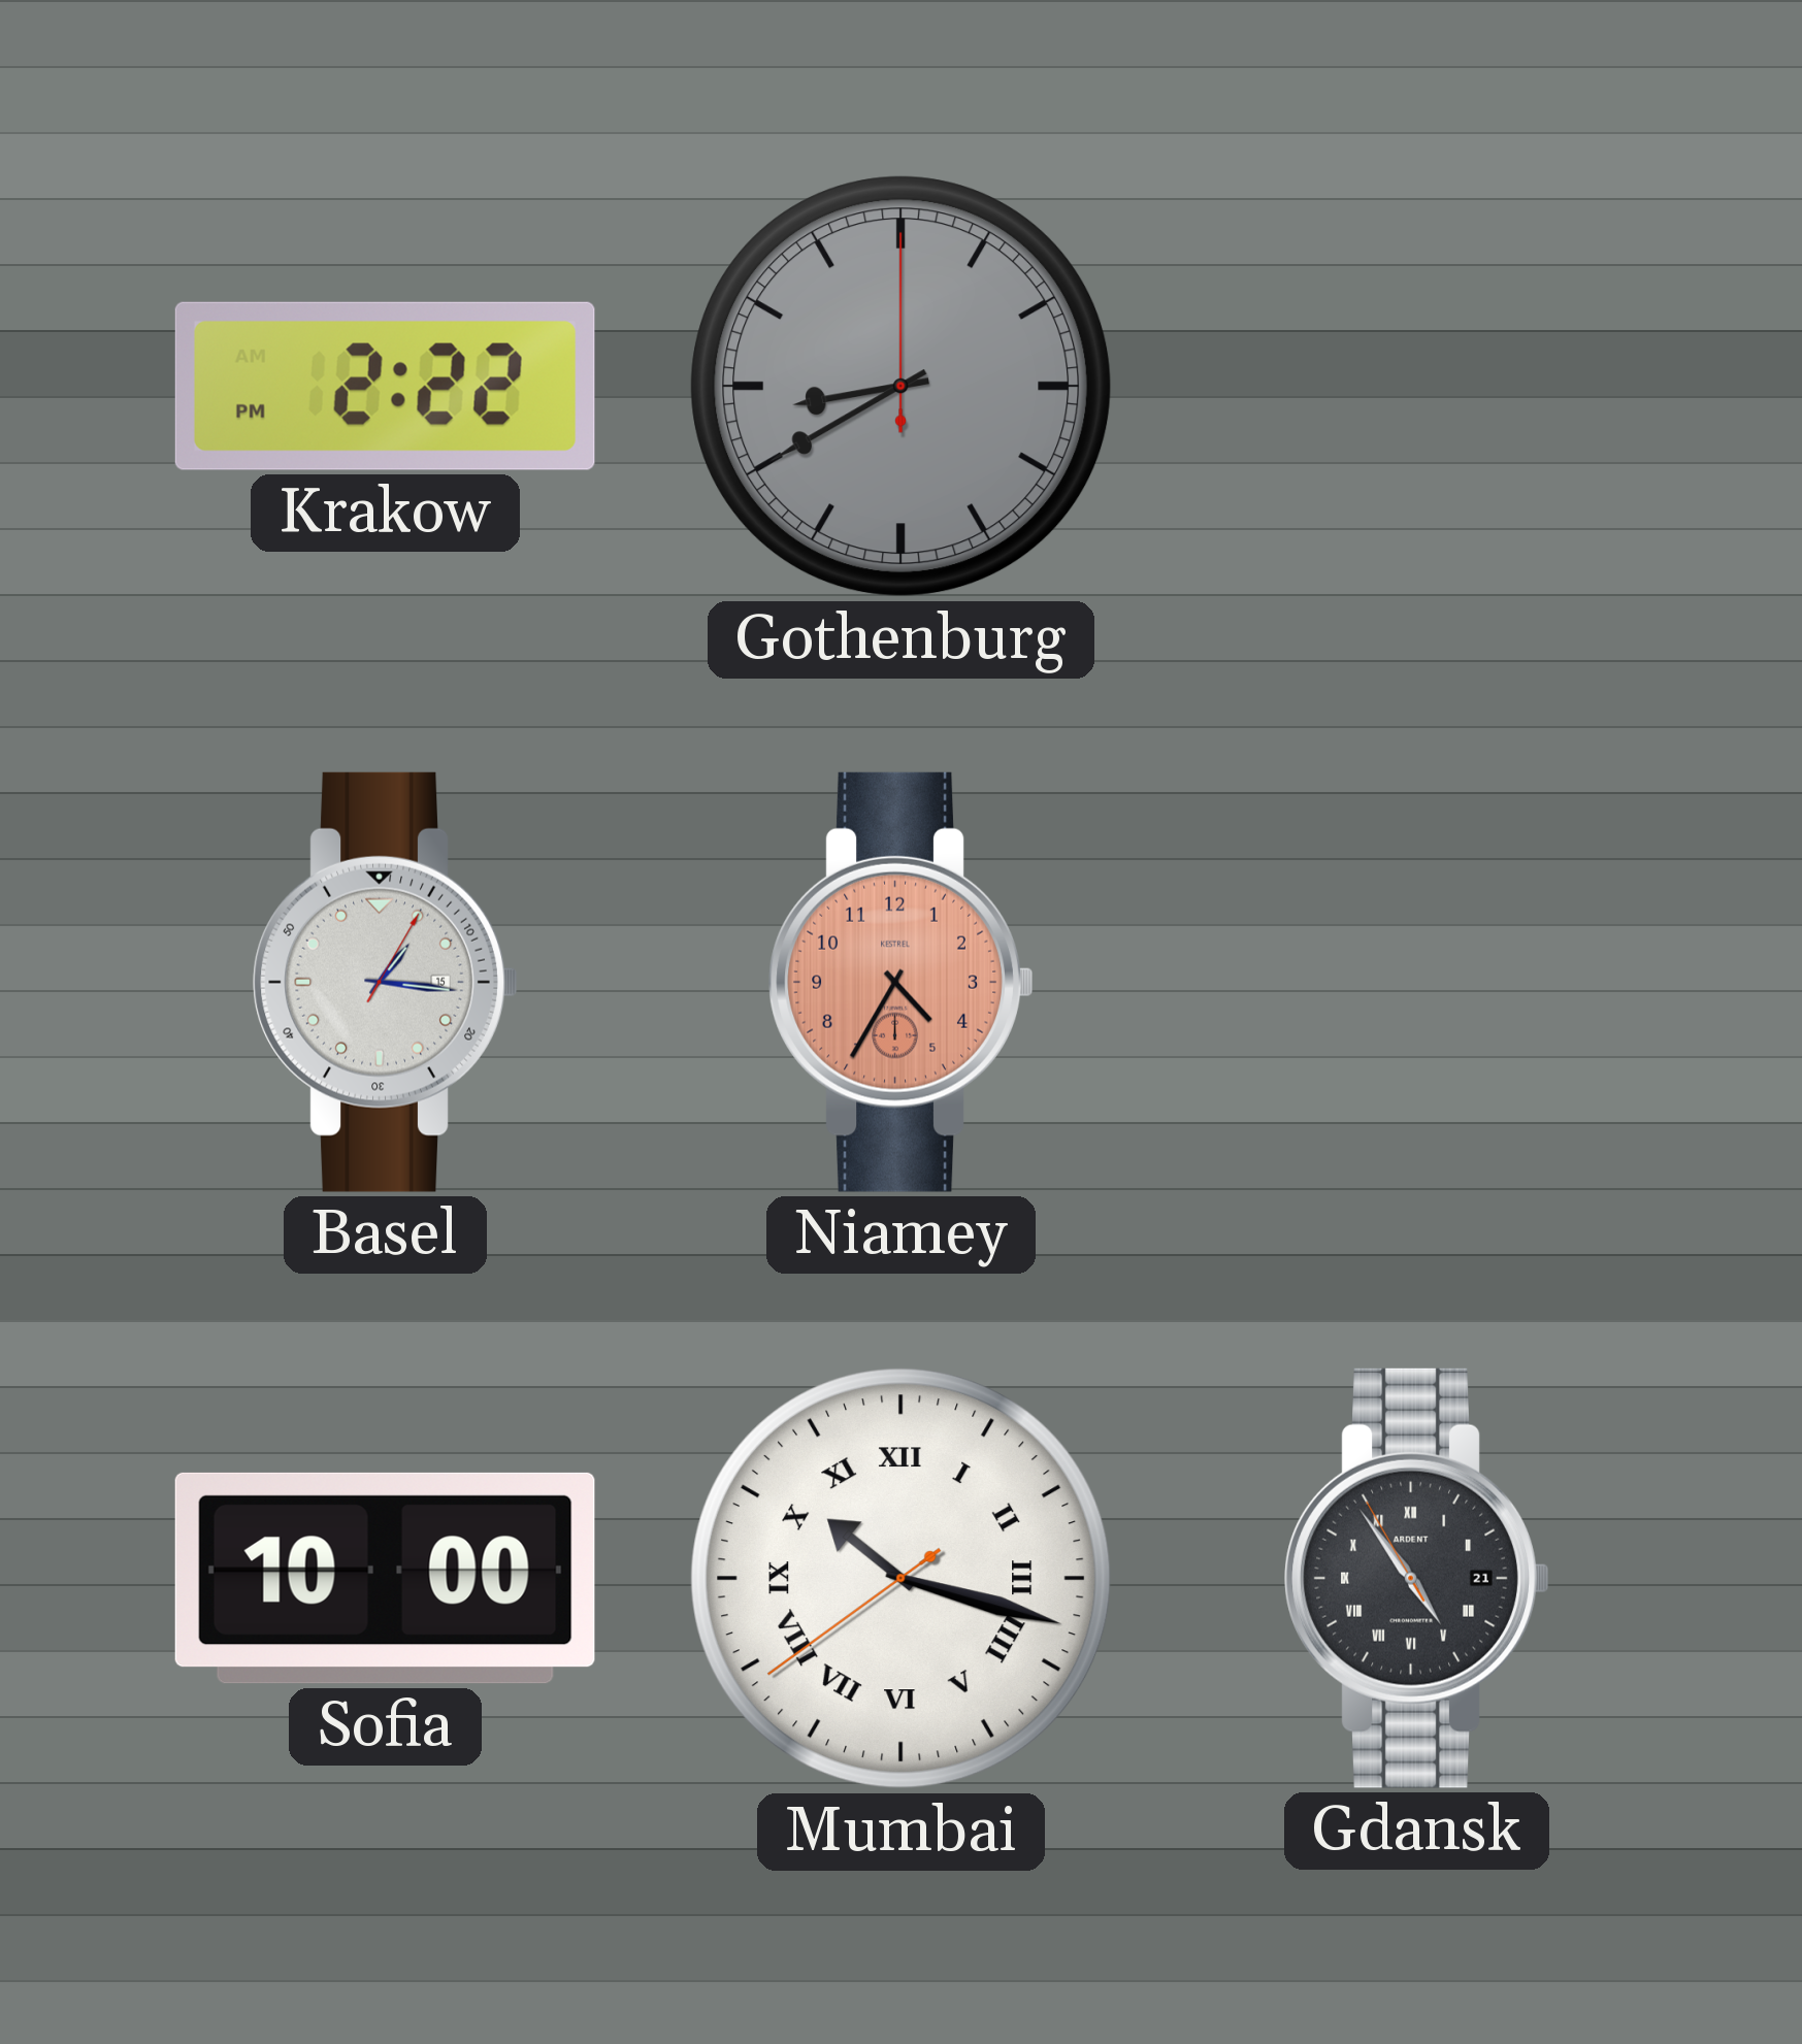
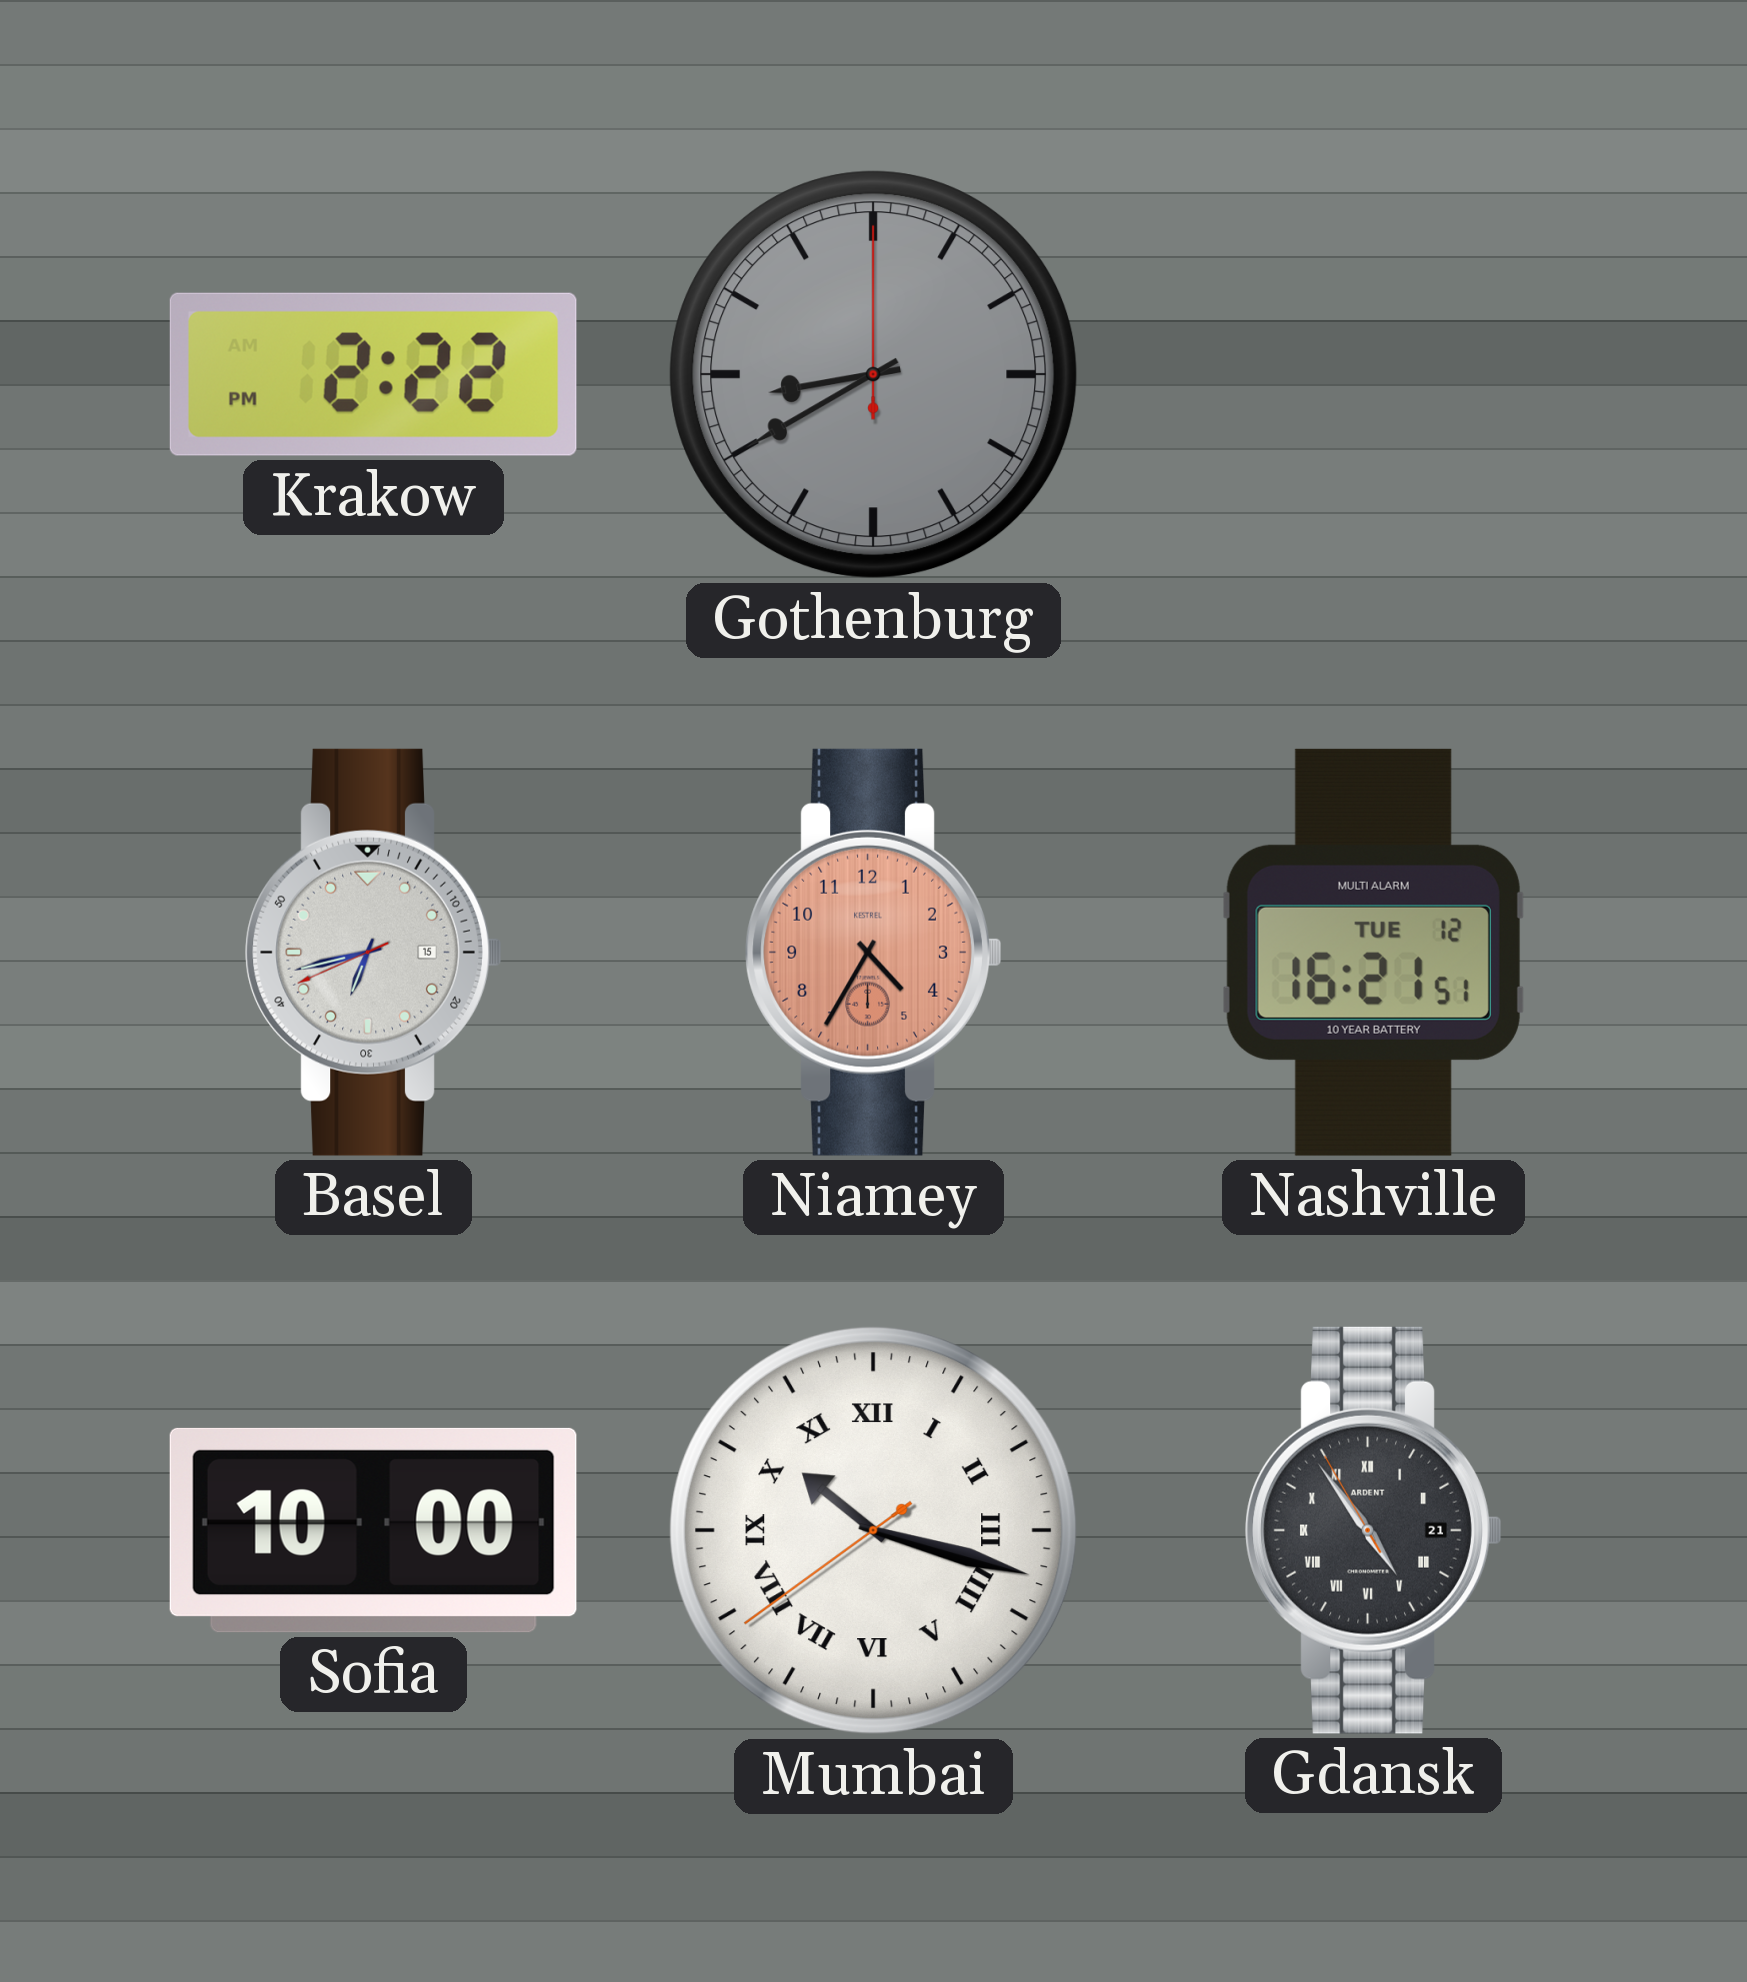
Basel: 1:16 -> 6:42 (374, 952)
Nashville: none -> 16:21 (1373, 952)
